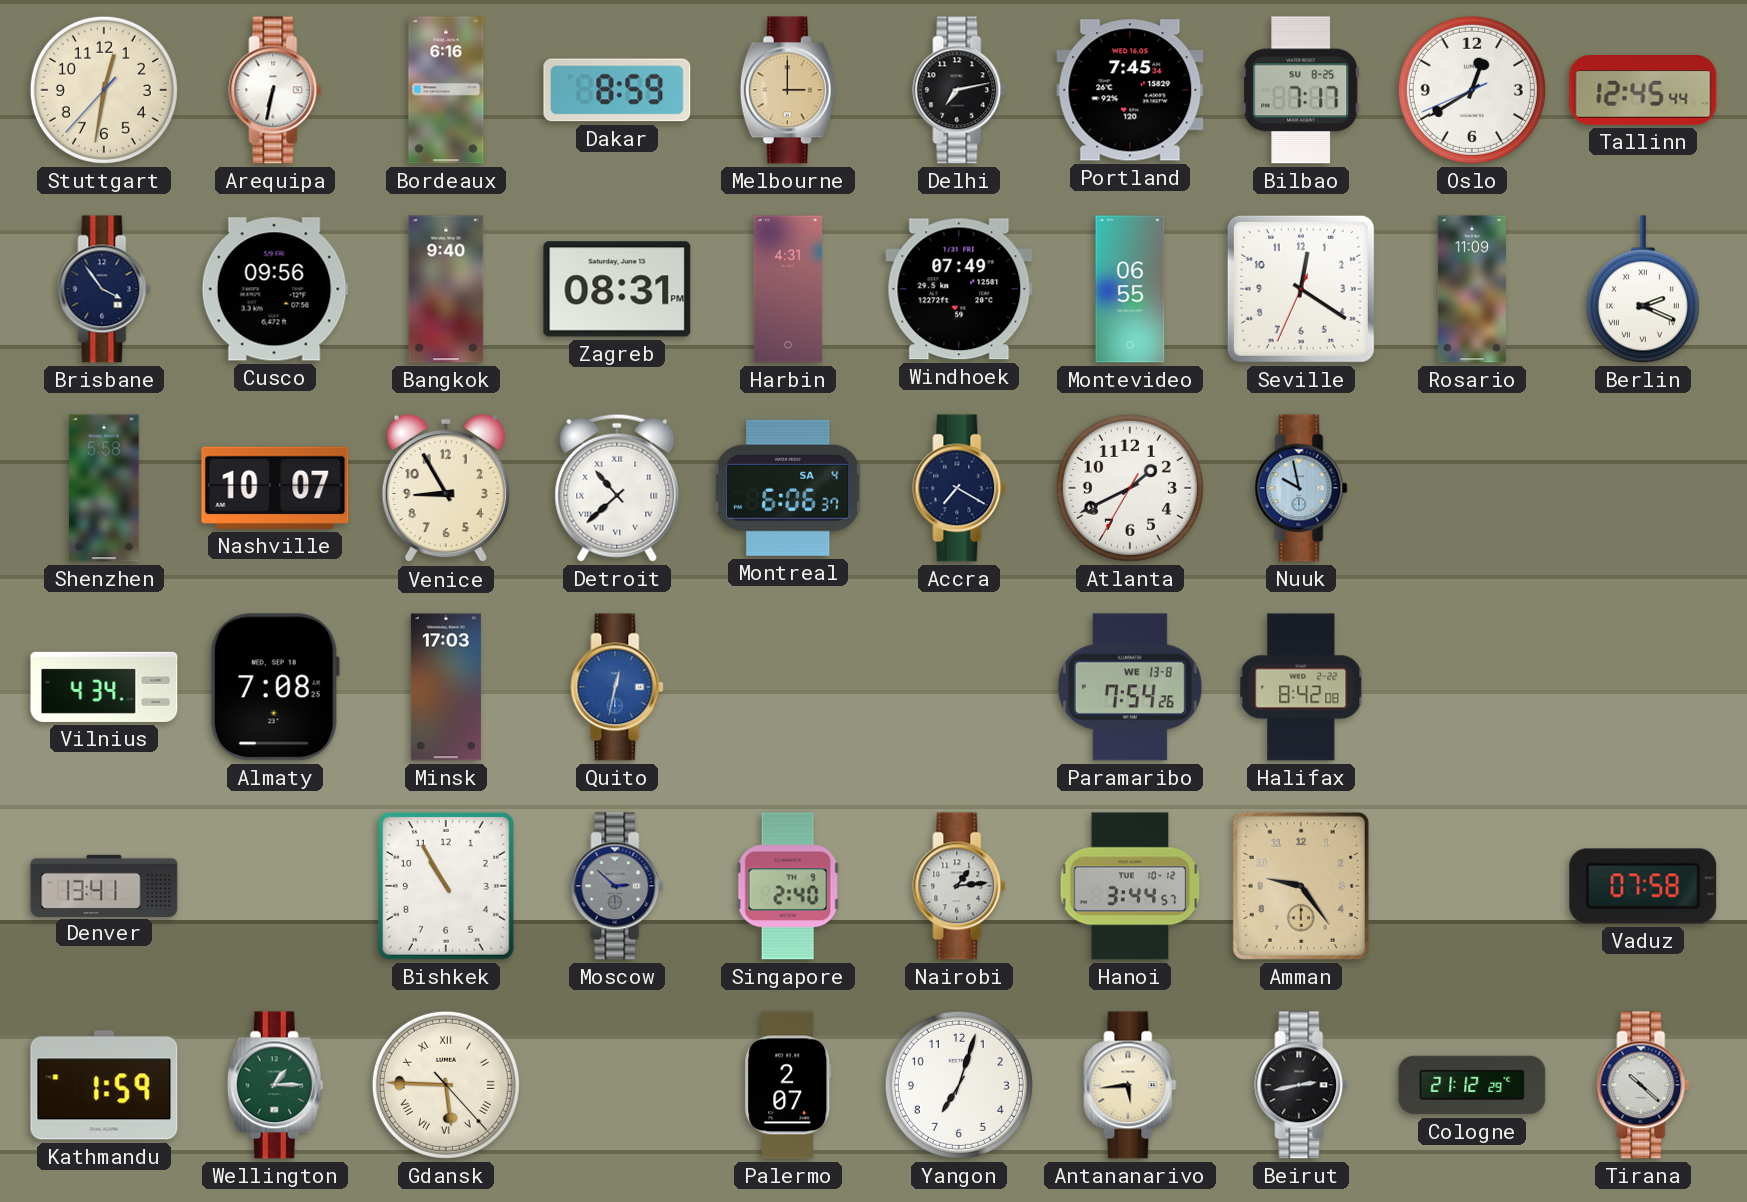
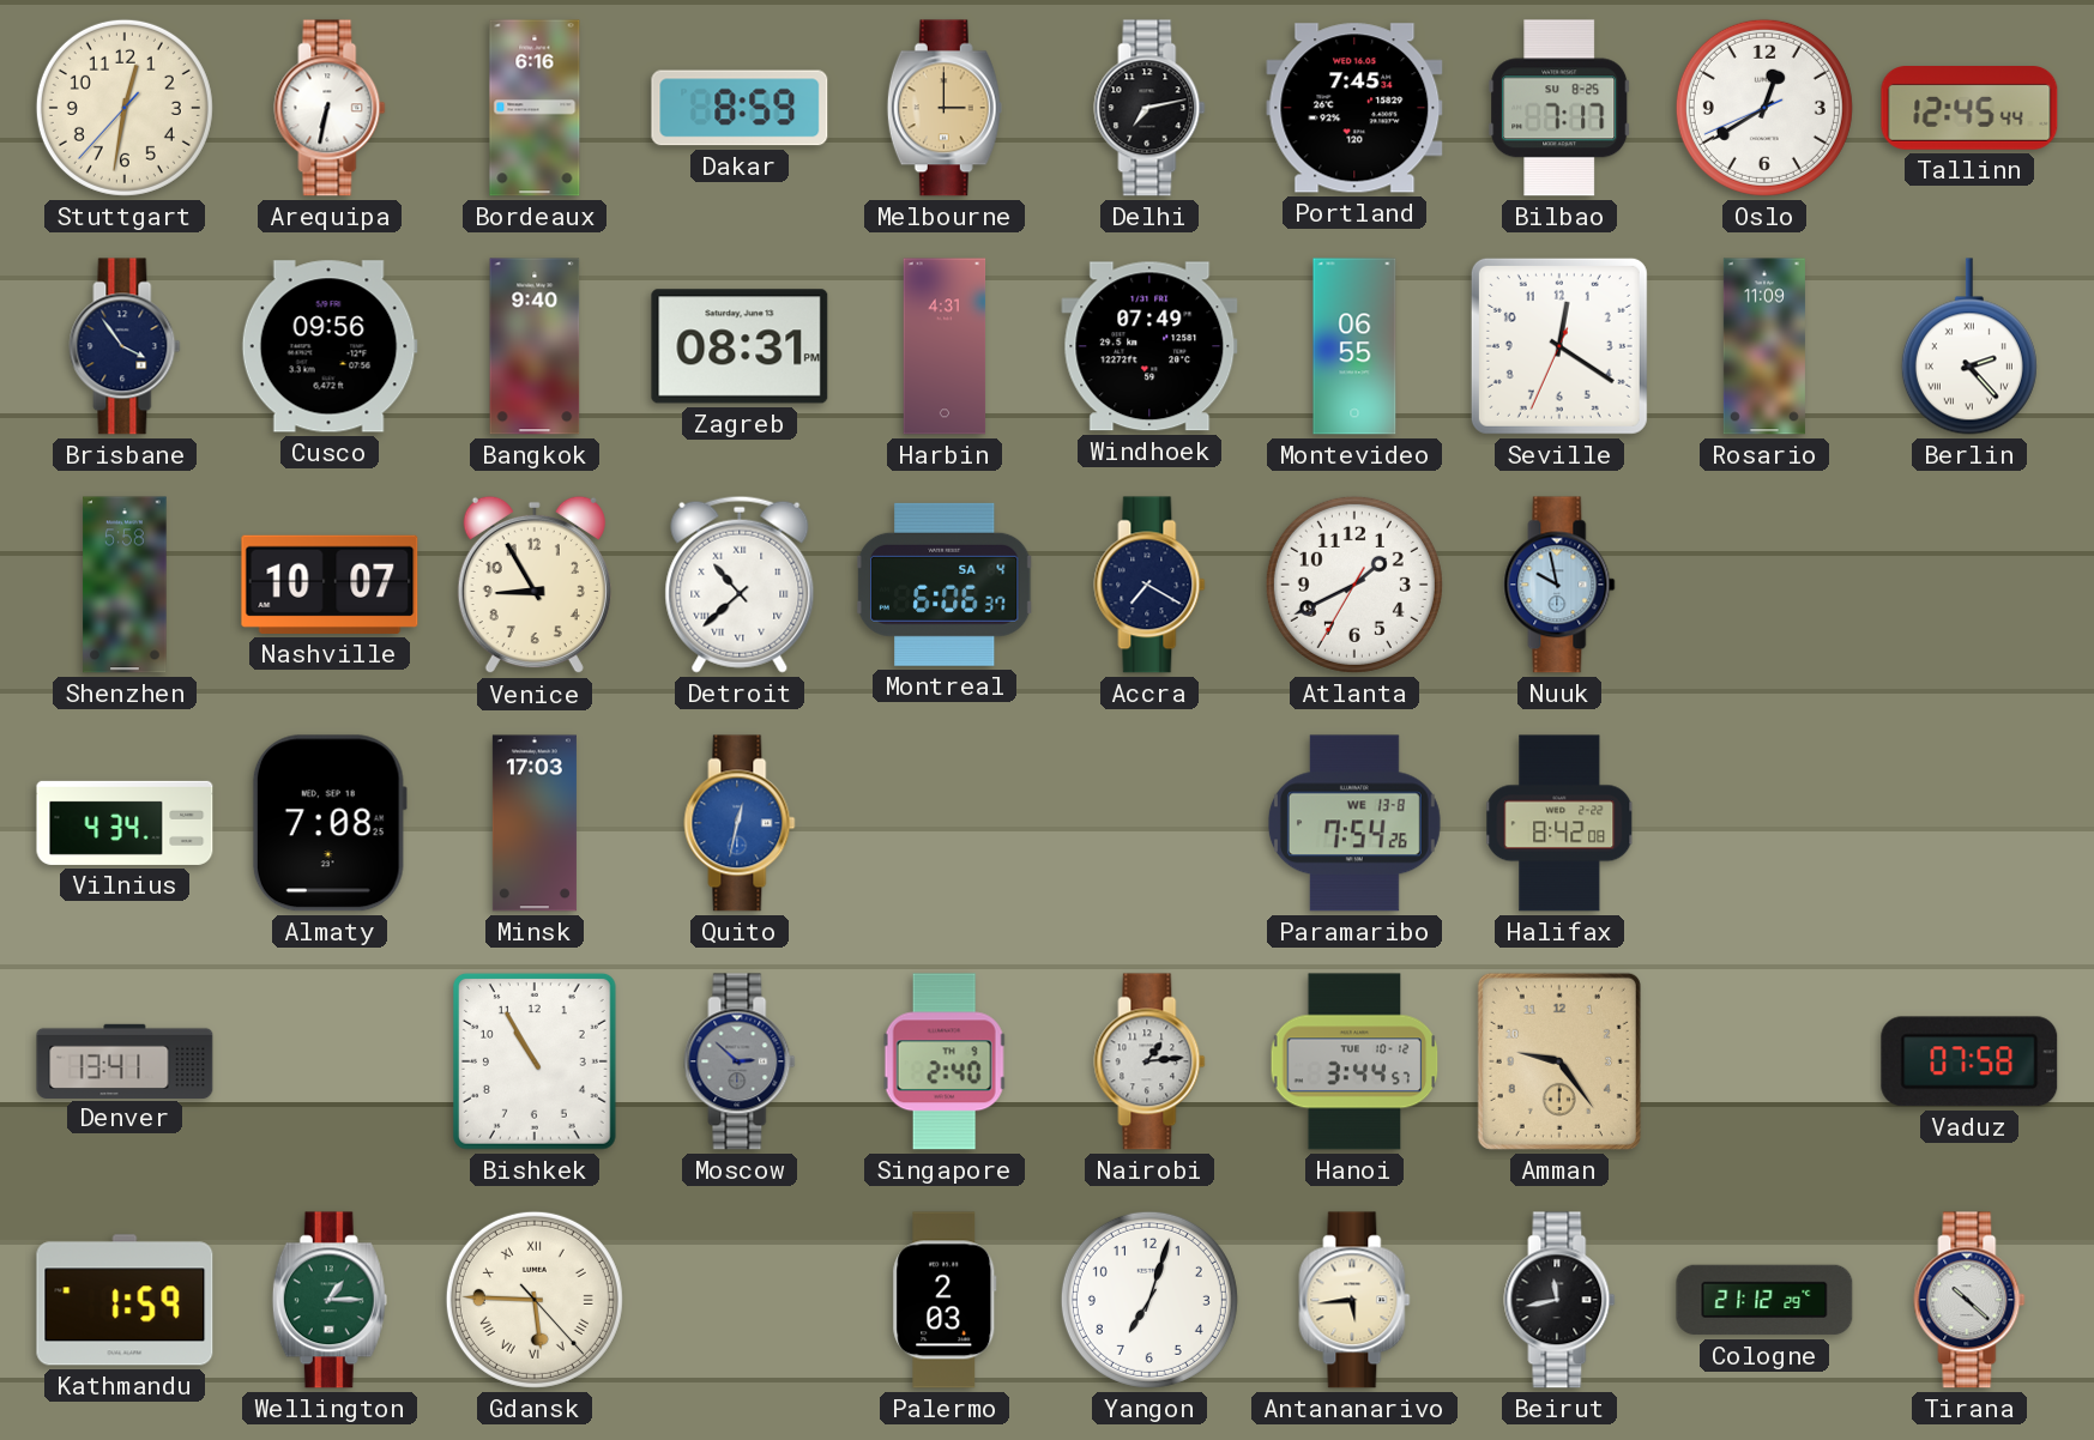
Berlin: 2:19 -> 2:23 (1969, 346)
Palermo: 2:07 -> 2:03 (945, 1300)
Beirut: 2:43 -> 11:43 (1559, 1300)
